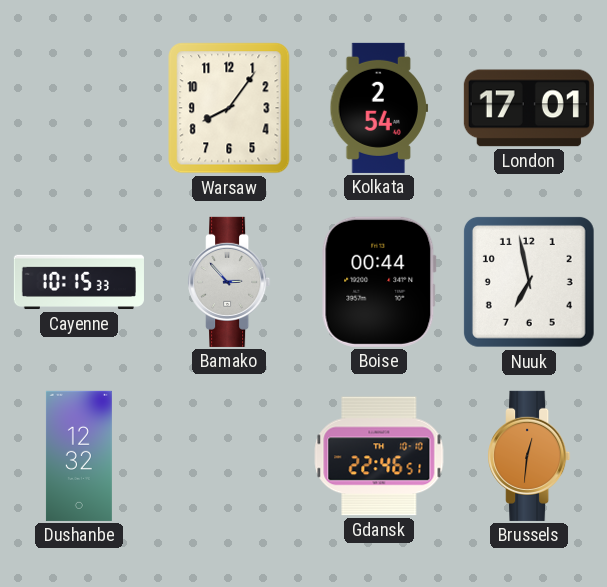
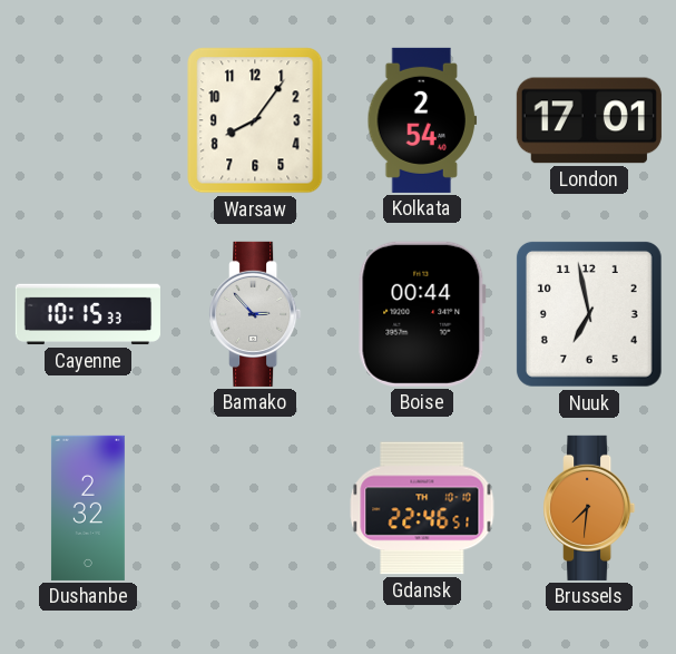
Dushanbe: 12:32 -> 2:32 (88, 508)
Brussels: 12:31 -> 7:31 (589, 508)
